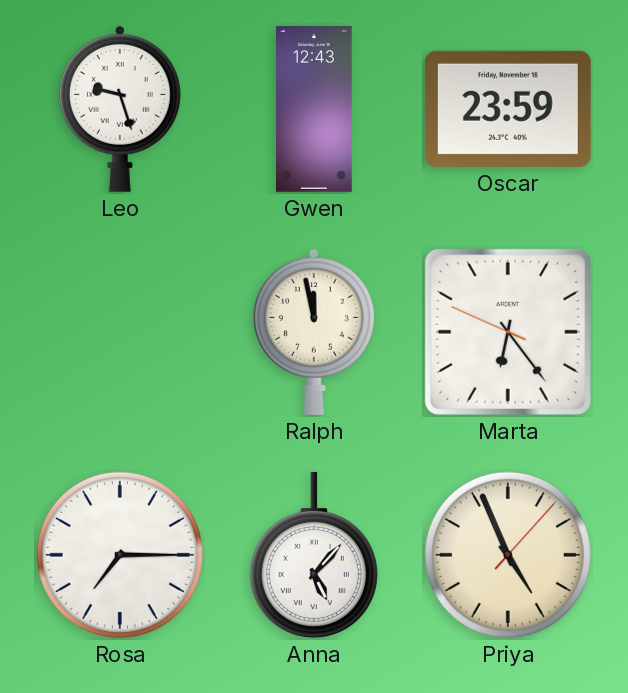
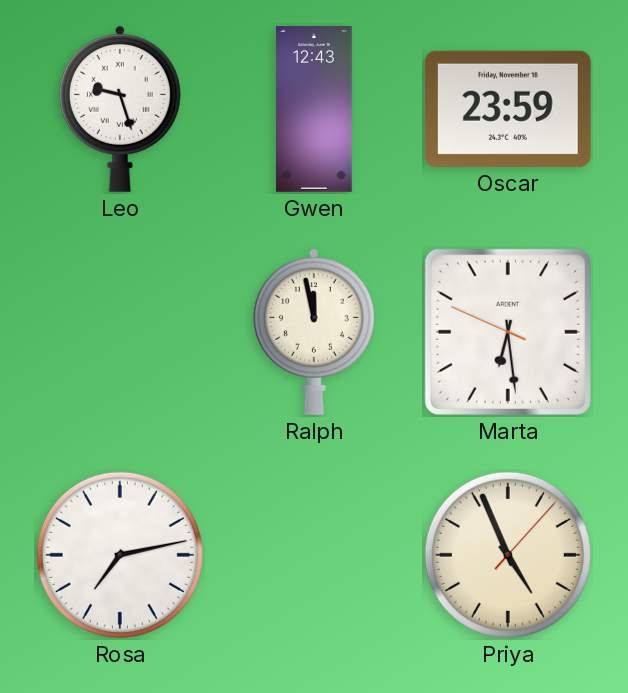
Marta: 6:23 -> 6:28 (508, 332)
Rosa: 7:15 -> 7:13 (120, 555)
Anna: 5:07 -> none (314, 555)
